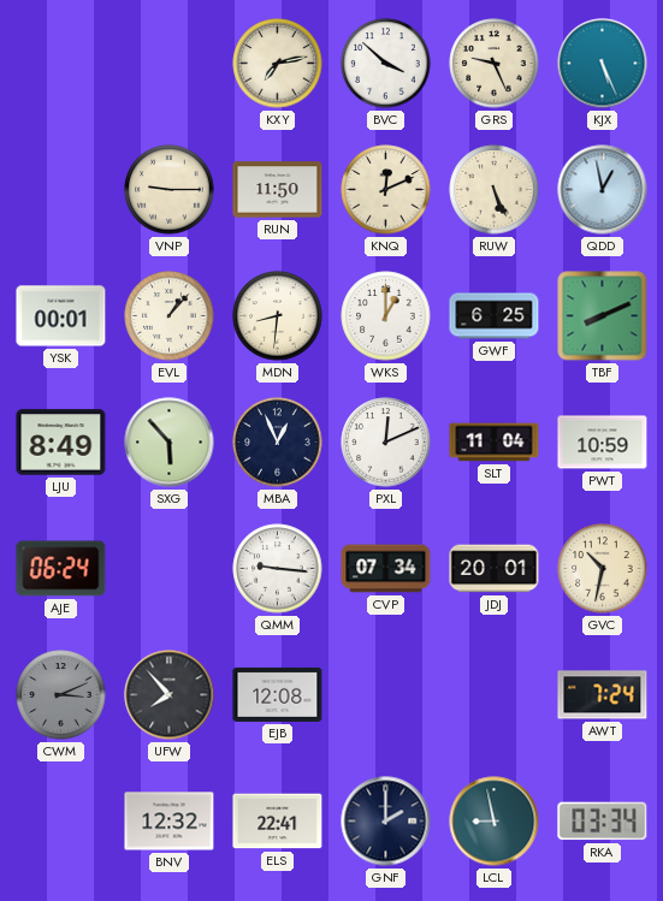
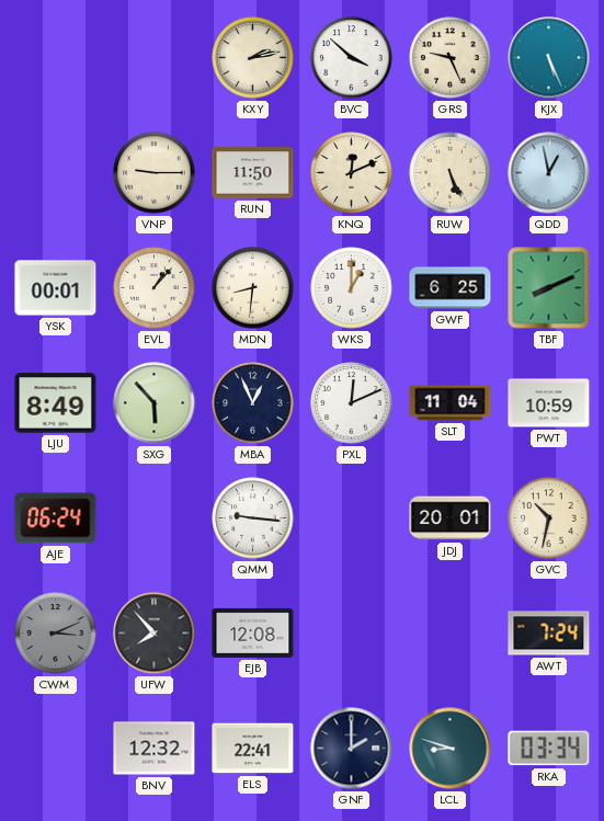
KXY: 7:13 -> 2:13 (253, 58)
CVP: 07:34 -> none (386, 569)
LCL: 8:58 -> 8:48 (451, 749)
